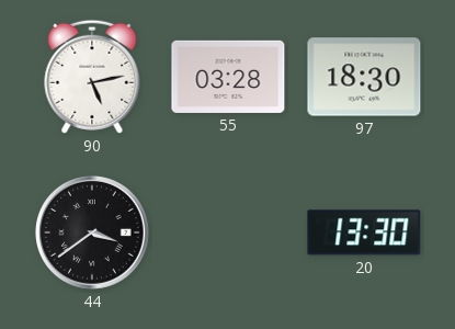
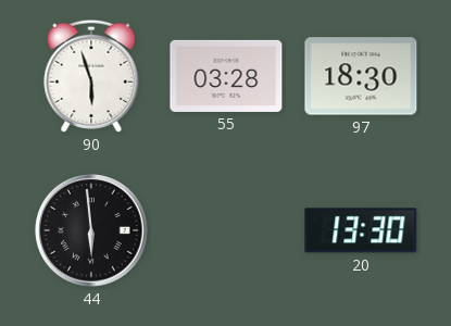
90: 5:13 -> 5:57 (91, 76)
44: 3:39 -> 5:59 (91, 230)
